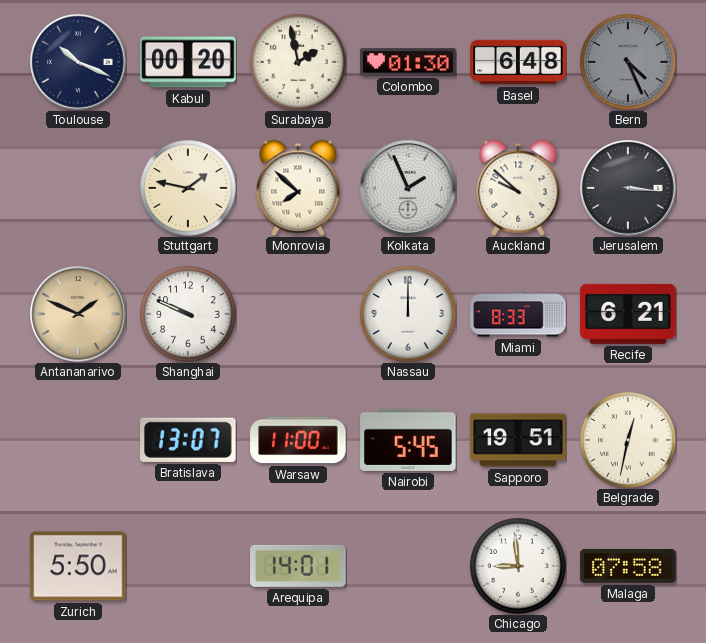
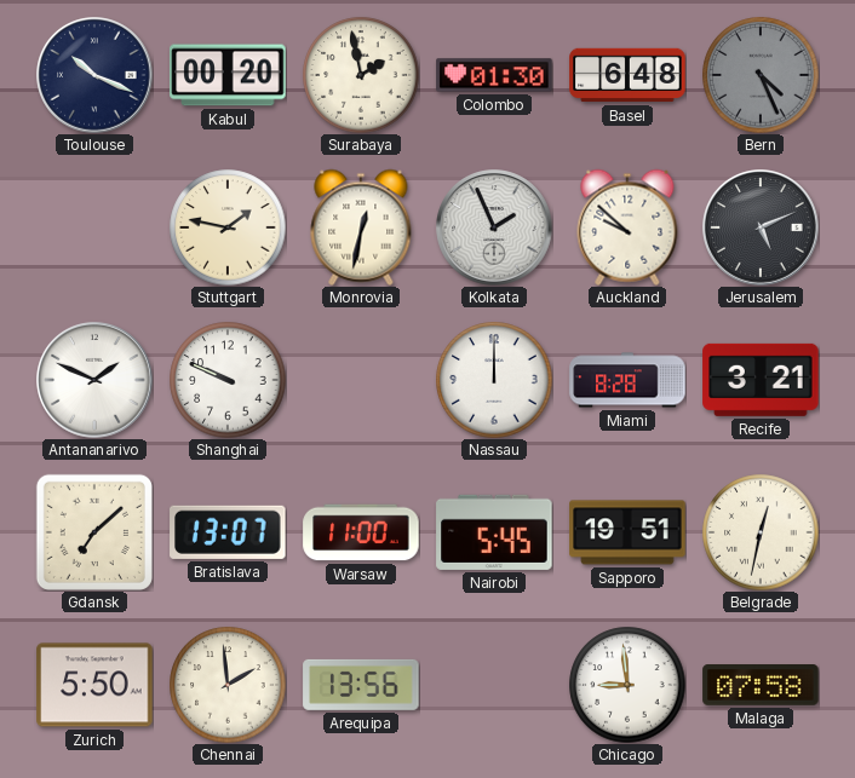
Monrovia: 7:52 -> 12:32 (361, 227)
Jerusalem: 3:16 -> 5:11 (761, 227)
Antananarivo dial: champagne -> white (94, 380)
Miami: 8:33 -> 8:28 (627, 380)
Recife: 6:21 -> 3:21 (761, 380)
Gdansk: none -> 7:08 (94, 532)
Chennai: none -> 1:59 (228, 685)
Arequipa: 14:01 -> 13:56 (361, 685)
